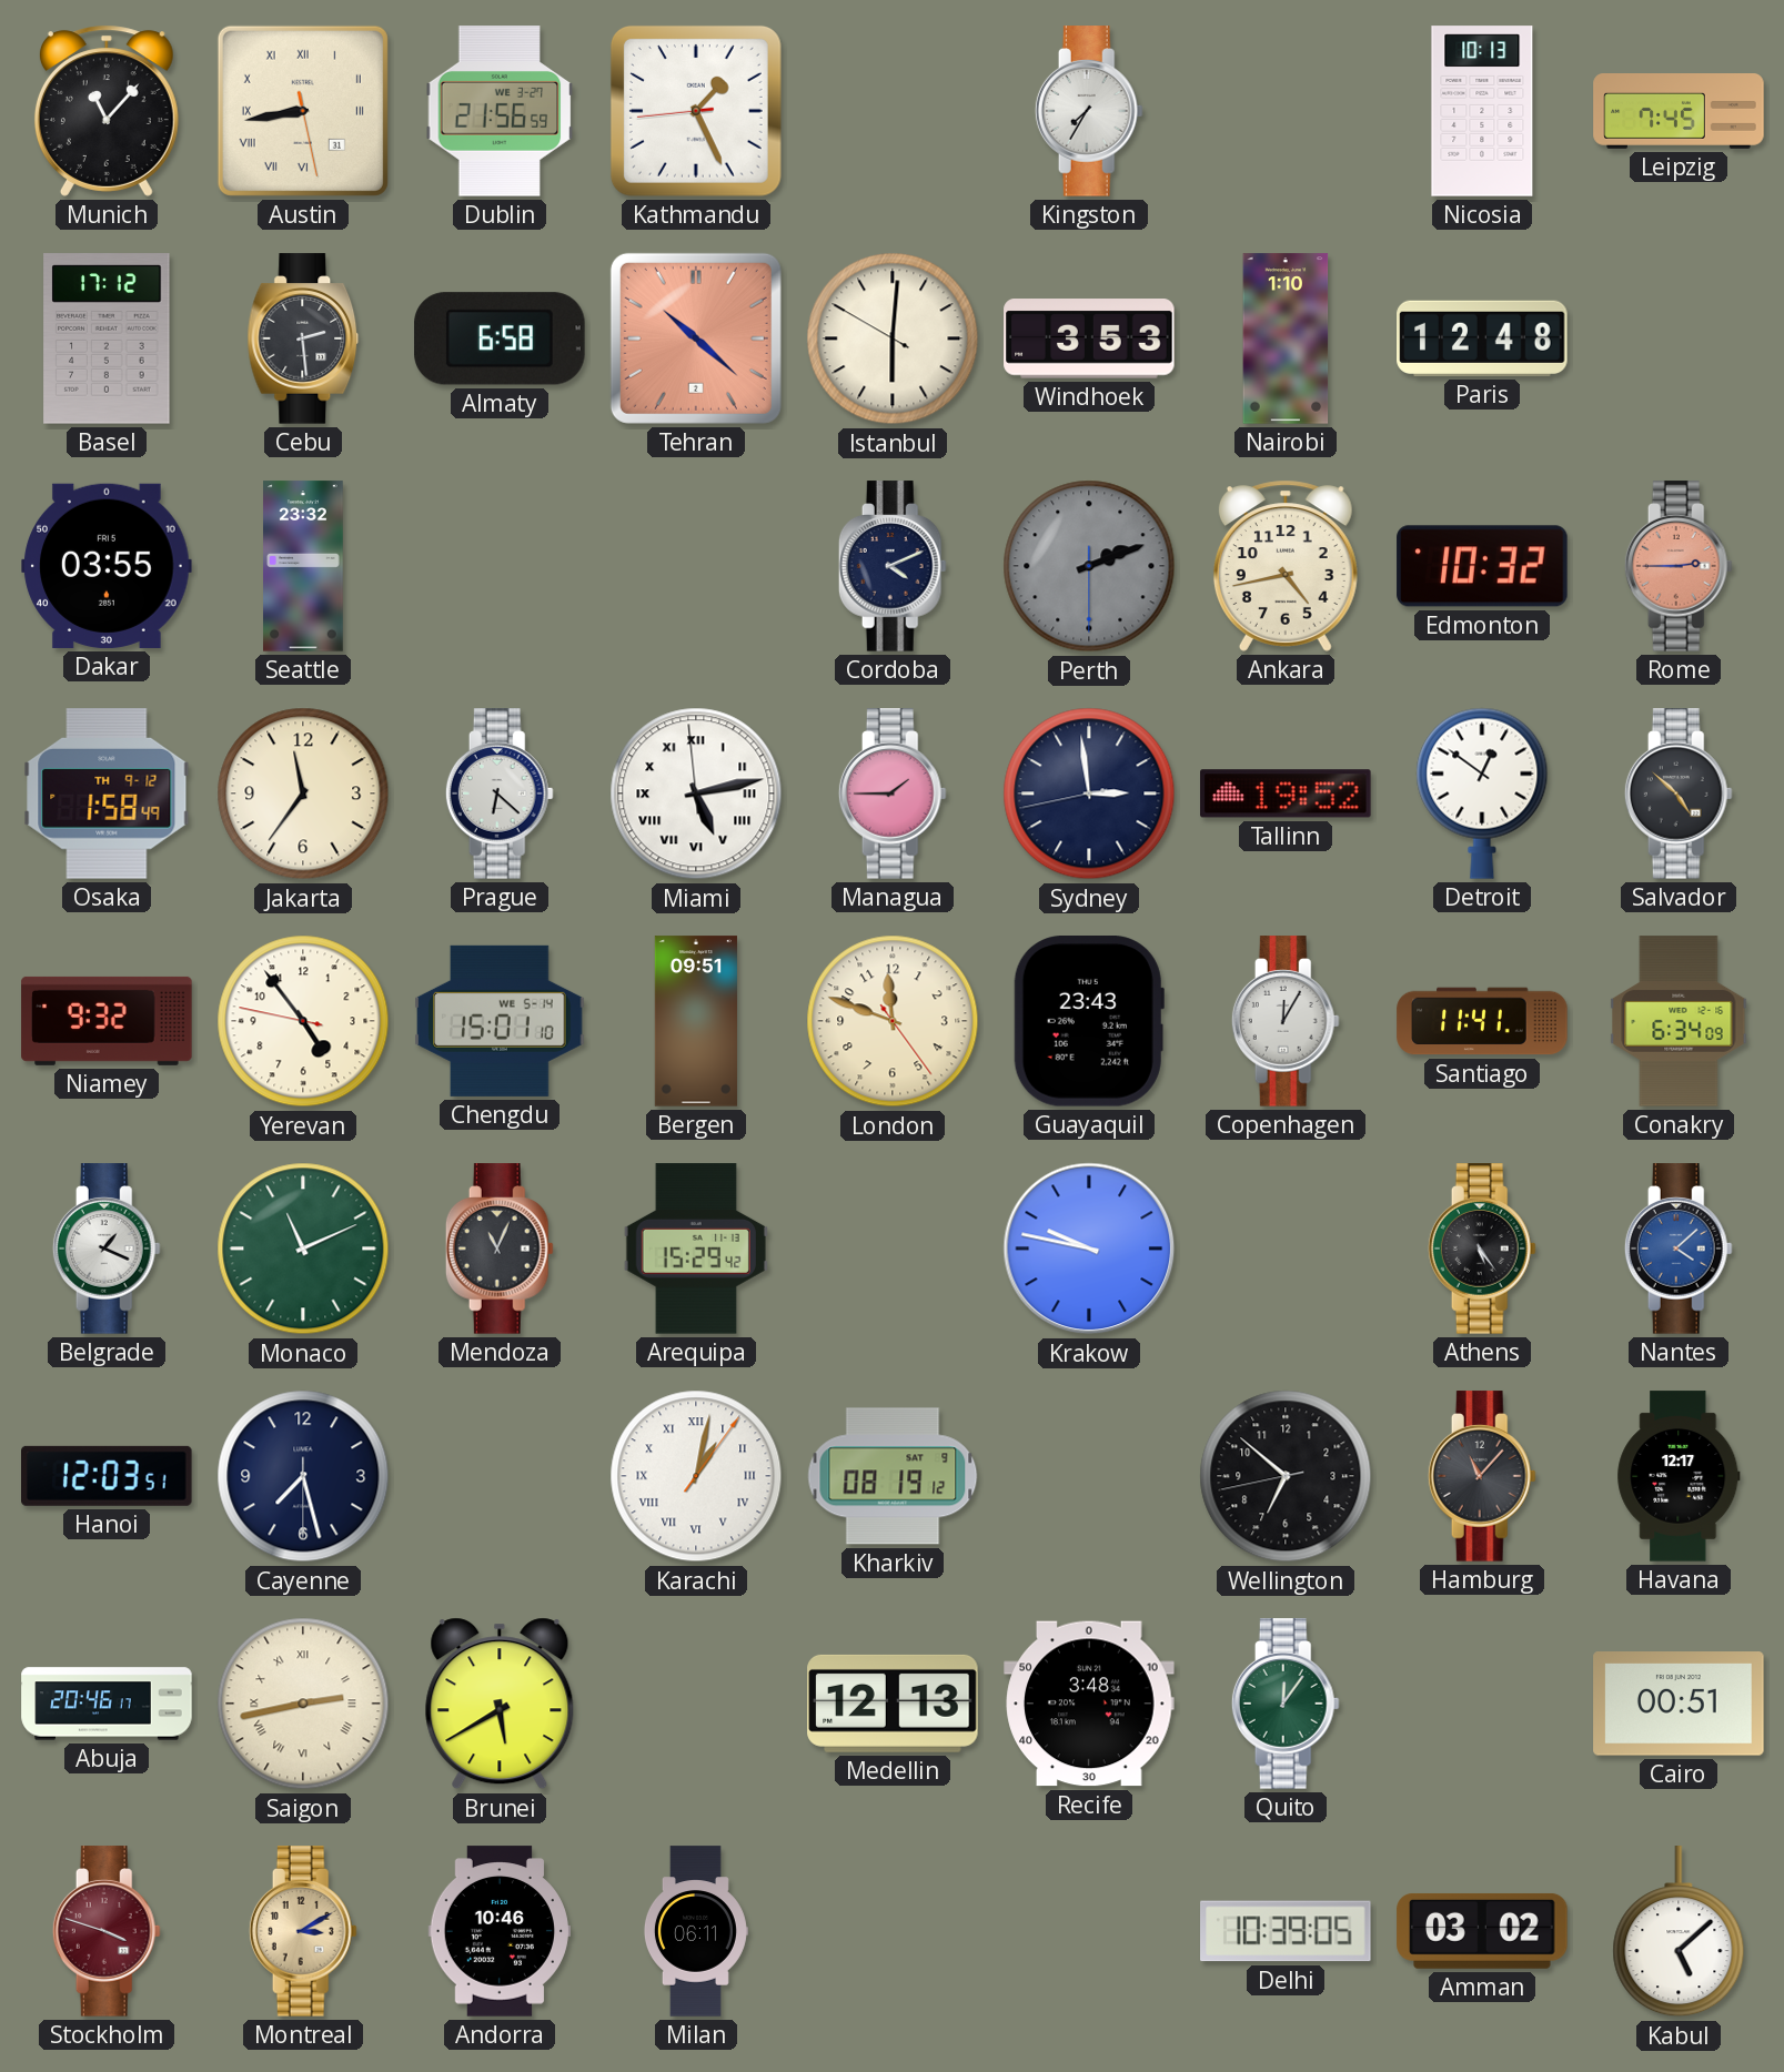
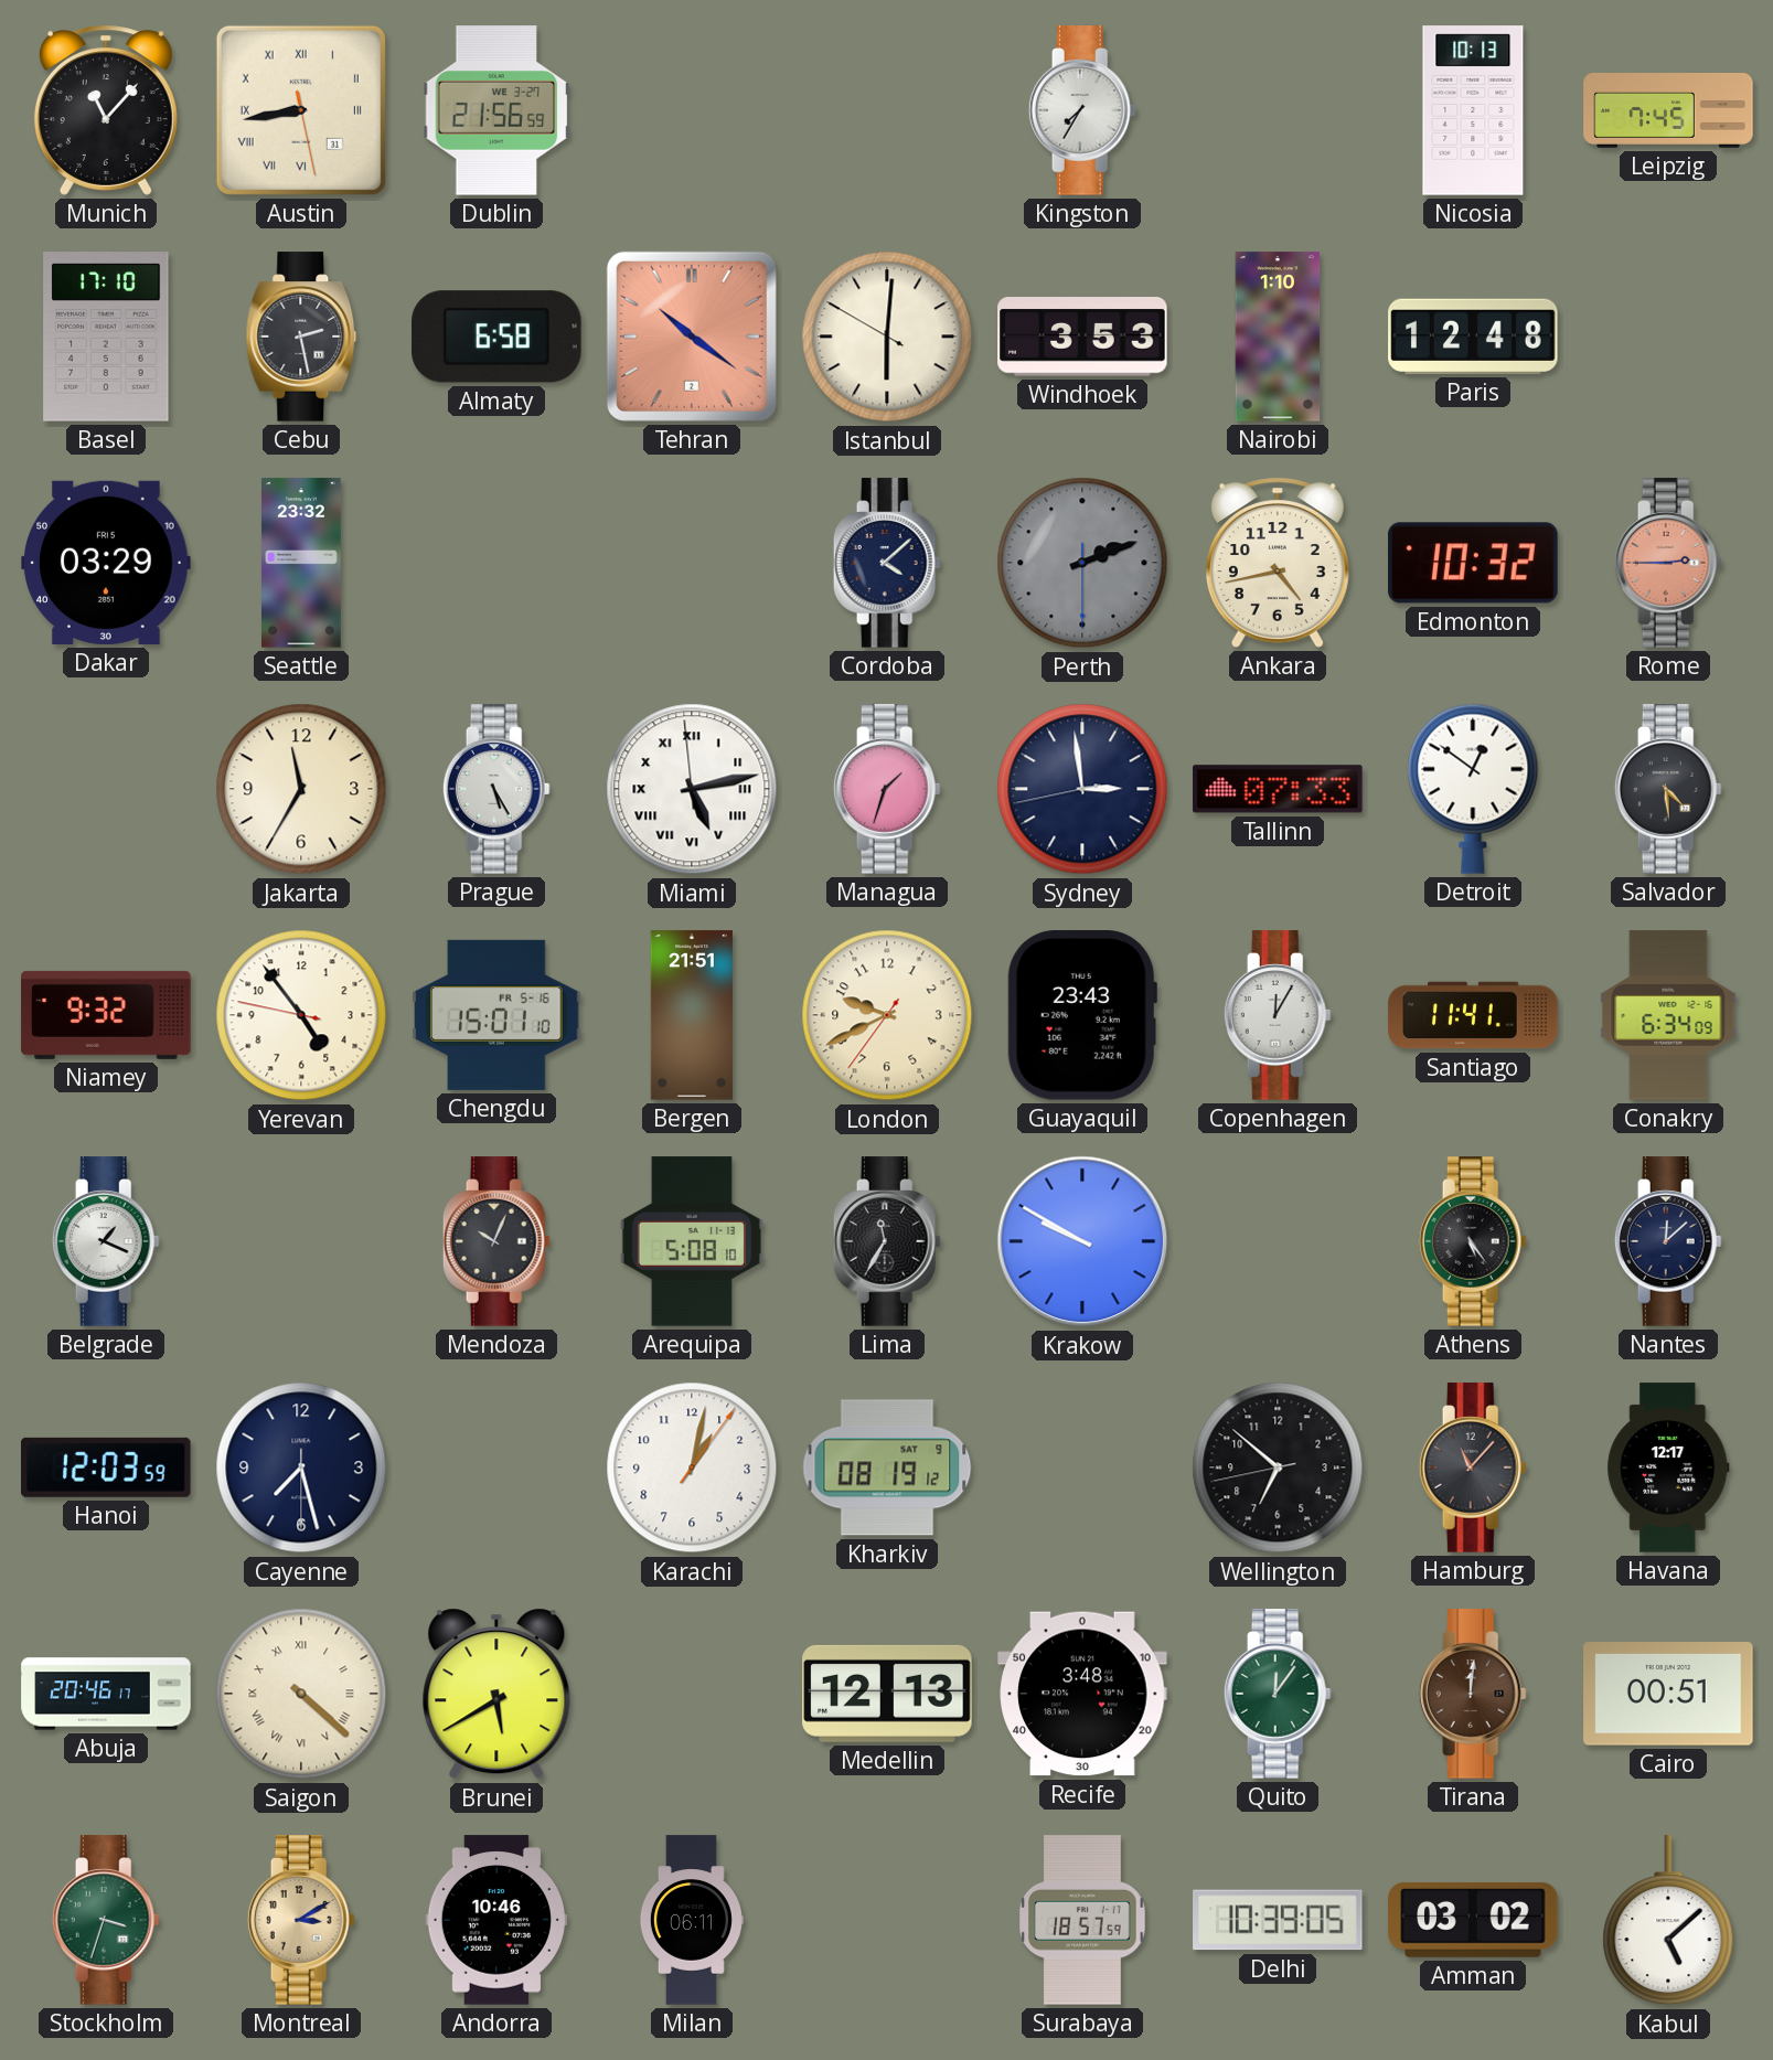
Kathmandu: 1:25 -> none (696, 111)
Basel: 17:12 -> 17:10 (106, 337)
Cebu: 2:29 -> 2:28 (301, 337)
Tehran: 10:22 -> 10:21 (692, 337)
Dakar: 03:55 -> 03:29 (106, 563)
Cordoba: 4:11 -> 4:08 (887, 563)
Osaka: 1:58 -> none (107, 794)
Jakarta: 11:36 -> 11:35 (301, 789)
Prague: 6:22 -> 5:25 (496, 789)
Managua: 1:45 -> 1:33 (887, 789)
Tallinn: 19:52 -> 07:33 (1278, 789)
Salvador: 4:52 -> 4:29 (1668, 789)
Chengdu date: WE 5-14 -> FR 5-16 (496, 1015)
Bergen: 09:51 -> 21:51 (692, 1015)
London: 11:48 -> 9:40 (887, 1015)
Monaco: 11:11 -> none (303, 1249)
Mendoza: 11:04 -> 10:04 (496, 1241)
Arequipa: 15:29 -> 5:08 (692, 1241)
Lima: none -> 11:35 (887, 1241)
Krakow: 9:47 -> 9:50 (1082, 1241)
Nantes: 4:08 -> 12:08 (1668, 1241)
Nantes dial: blue -> navy (1668, 1241)
Hanoi: 12:03:51 -> 12:03:59 (107, 1467)
Karachi numerals: Roman -> Arabic (692, 1467)
Saigon: 2:43 -> 4:22 (301, 1694)
Tirana: none -> 12:01 (1473, 1694)
Stockholm: 3:48 -> 3:33 (106, 1920)
Stockholm dial: burgundy -> green (106, 1920)
Surabaya: none -> 18:57 (1083, 1920)
